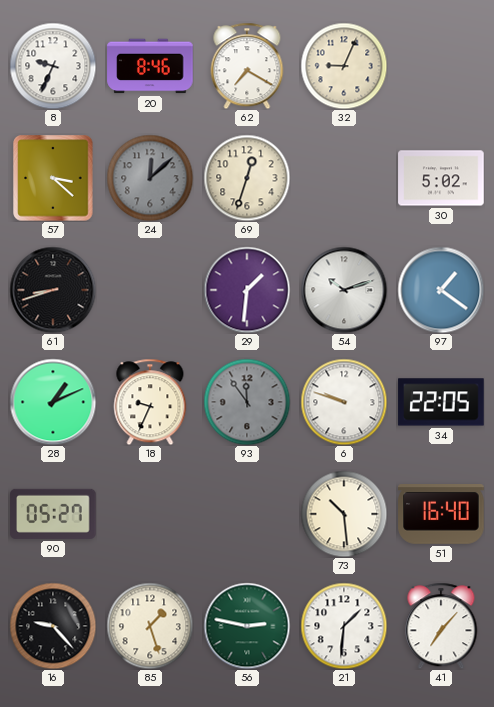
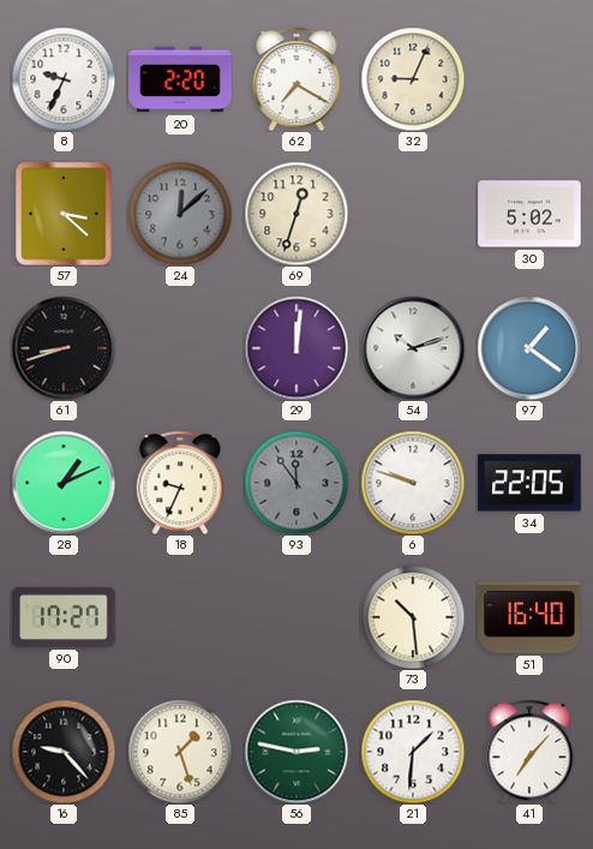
20: 8:46 -> 2:20 (180, 79)
29: 1:31 -> 12:01 (296, 348)
90: 05:27 -> 17:27 (64, 617)
